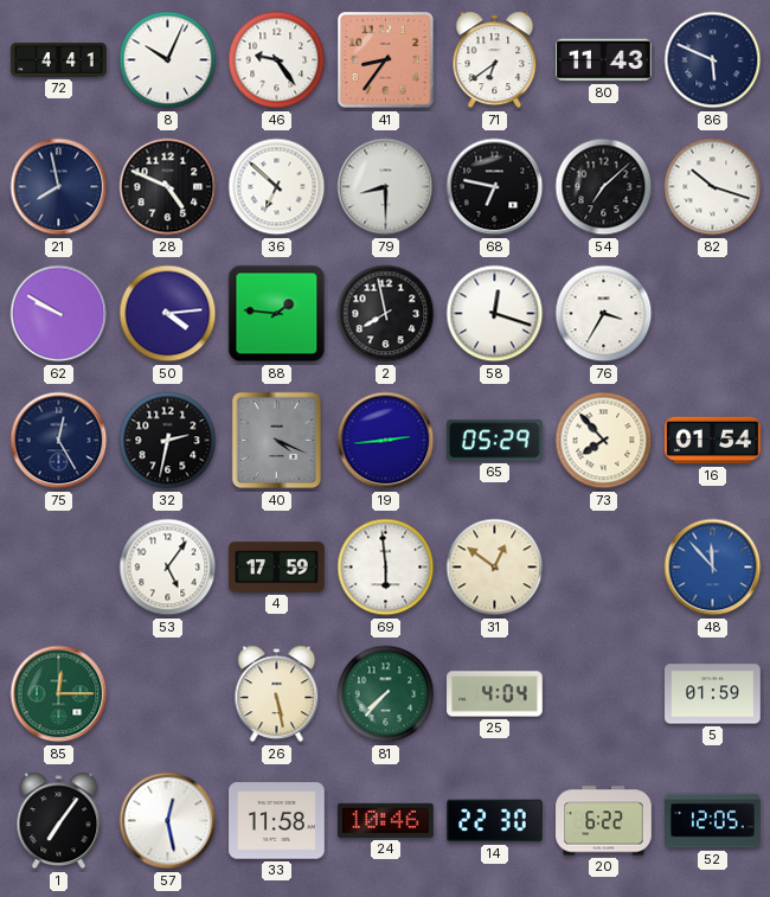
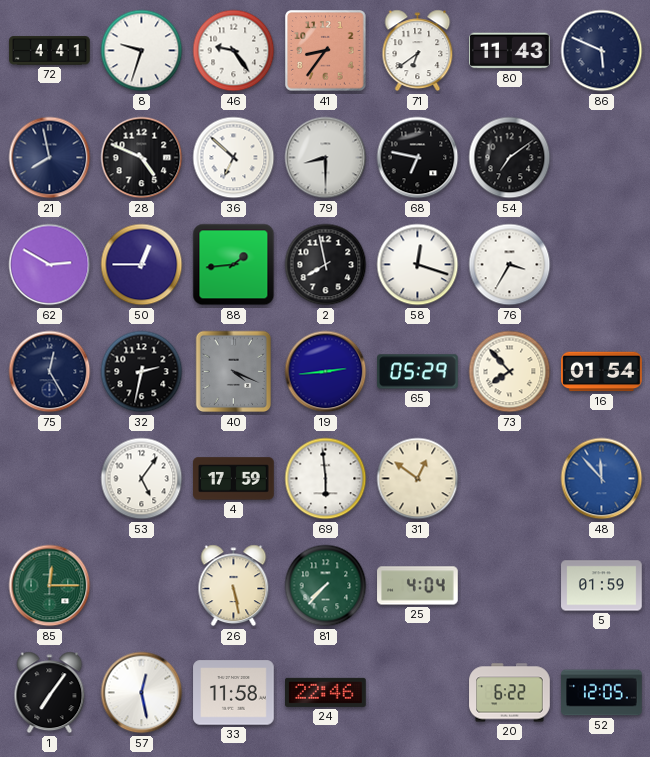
8: 10:04 -> 9:33 (142, 51)
54: 7:08 -> 7:09 (510, 158)
82: 10:18 -> none (713, 187)
62: 9:50 -> 2:50 (50, 265)
50: 4:14 -> 12:45 (142, 265)
88: 1:46 -> 1:44 (234, 265)
24: 10:46 -> 22:46 (326, 692)
14: 22:30 -> none (495, 821)
